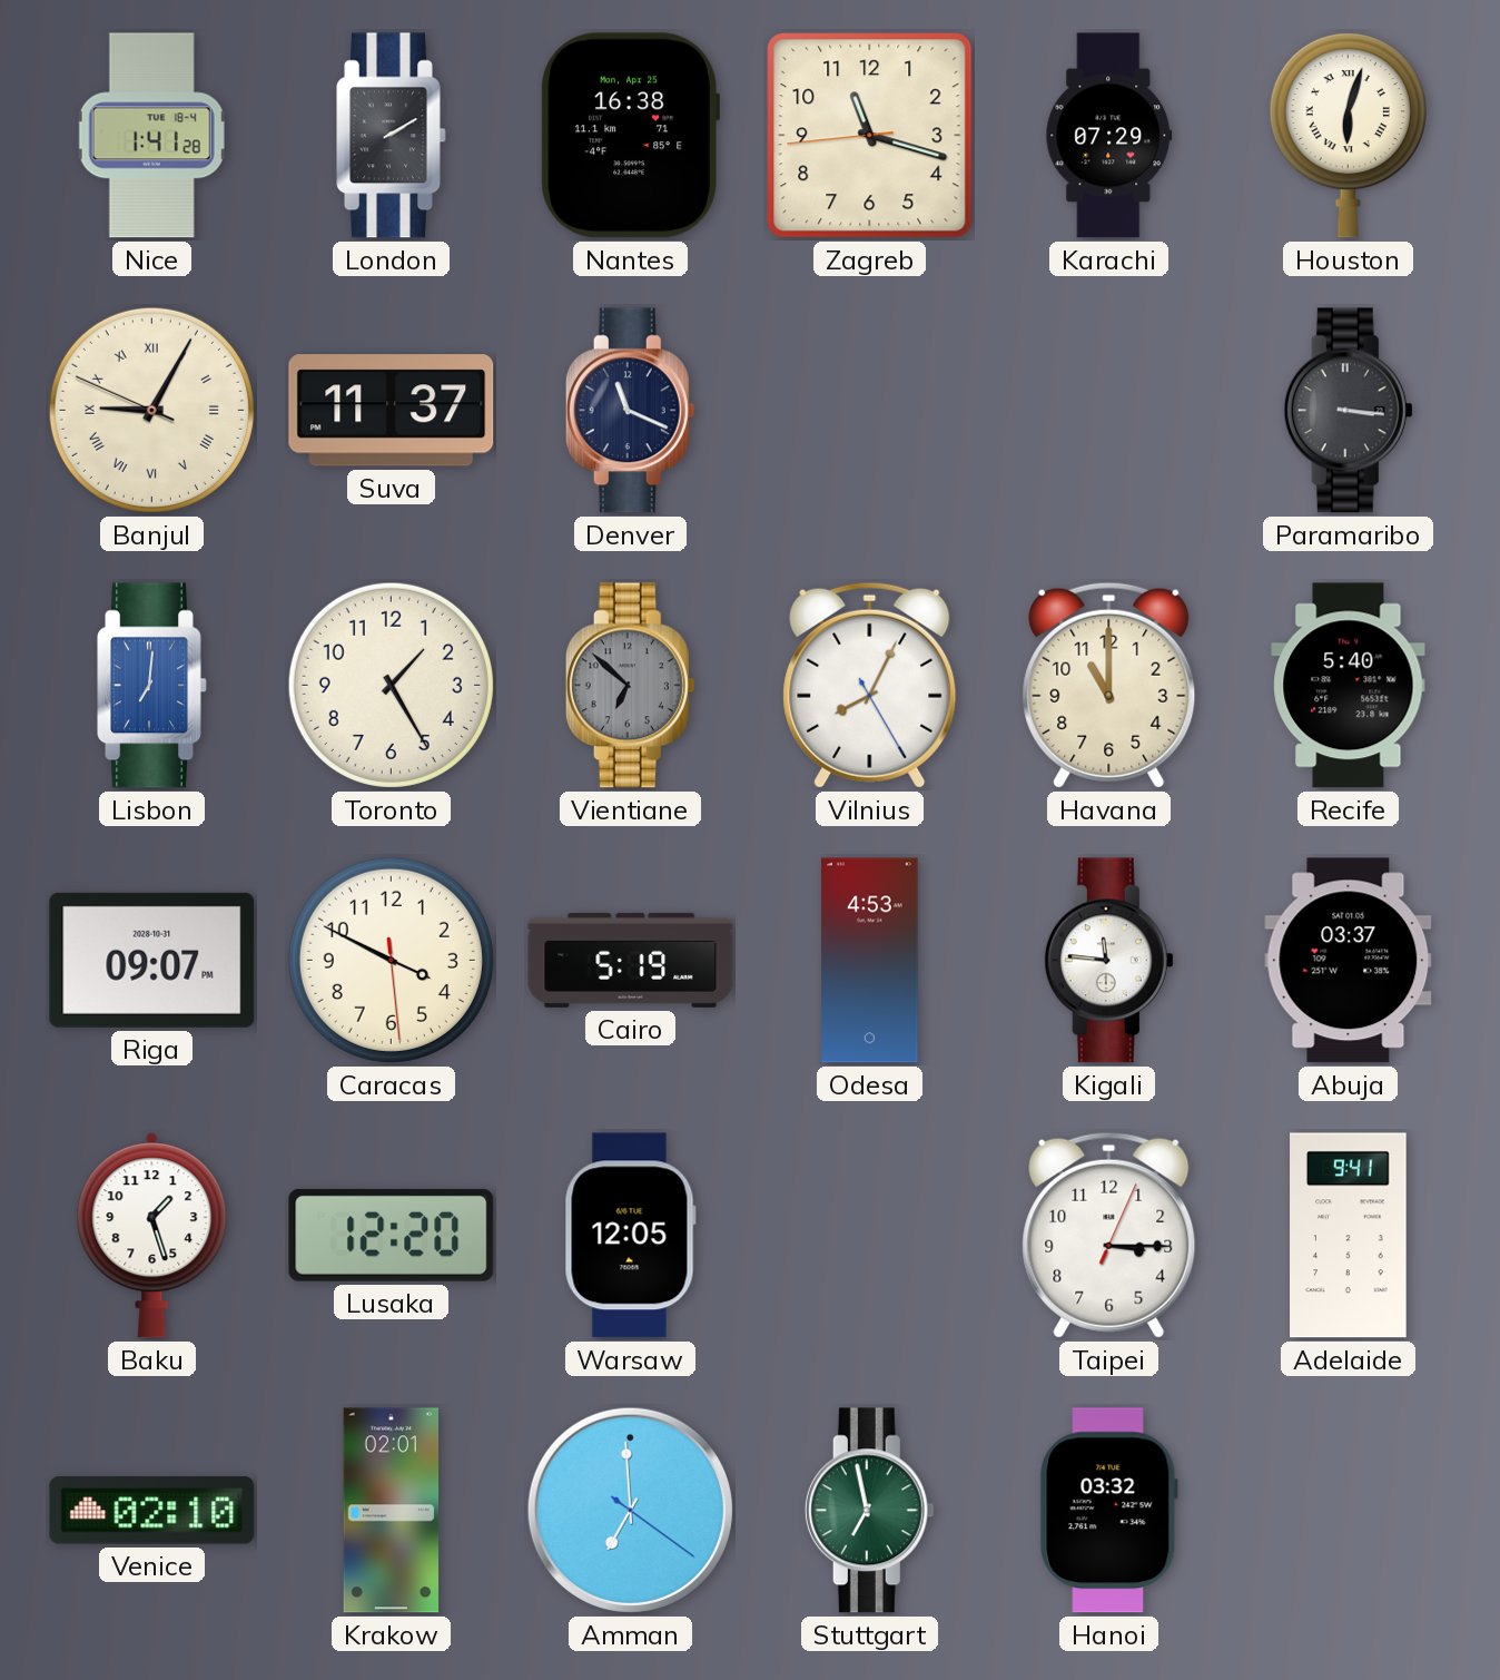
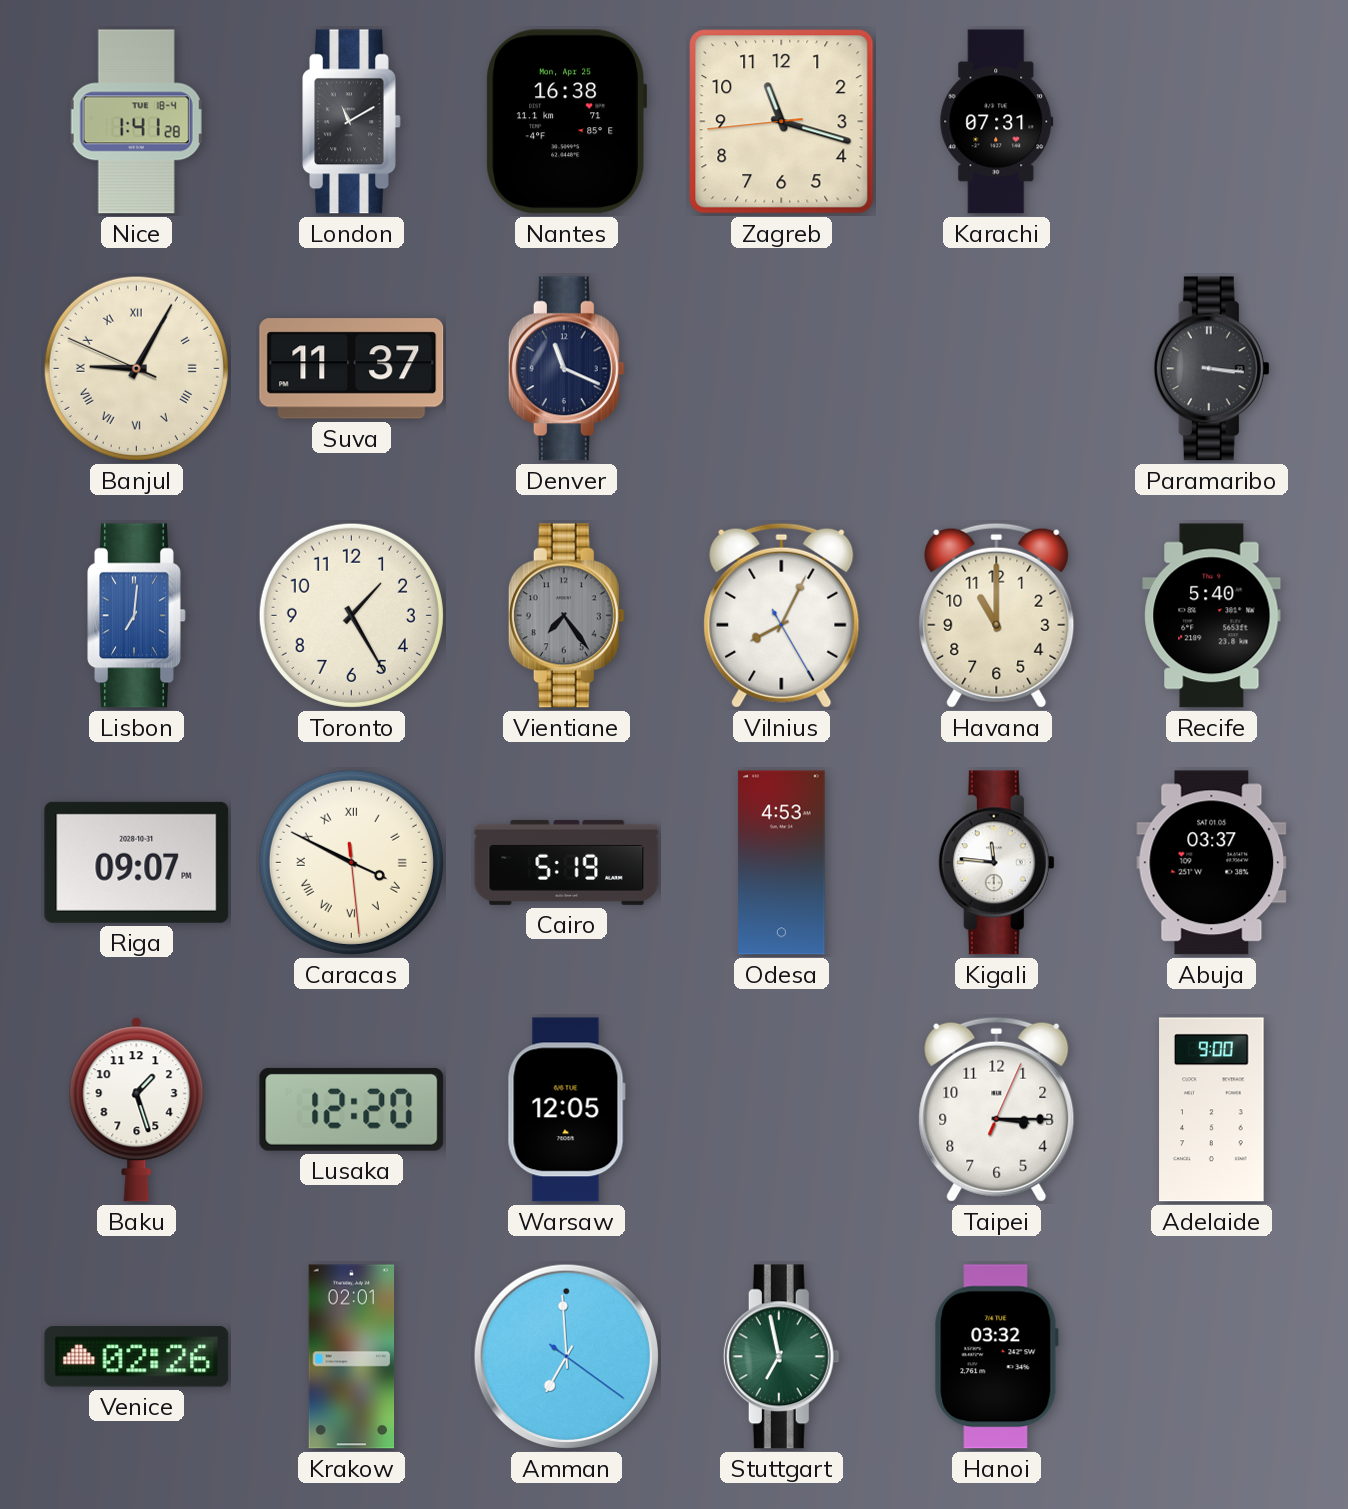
London: 2:10 -> 11:10 (352, 122)
Karachi: 07:29 -> 07:31 (997, 122)
Houston: 6:03 -> none (1348, 136)
Vientiane: 6:52 -> 7:24 (566, 616)
Caracas numerals: Arabic -> Roman (351, 862)
Adelaide: 9:41 -> 9:00 (1212, 1110)
Venice: 02:10 -> 02:26 (137, 1357)
